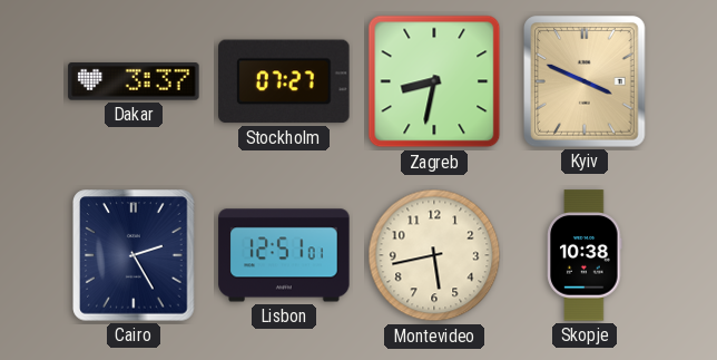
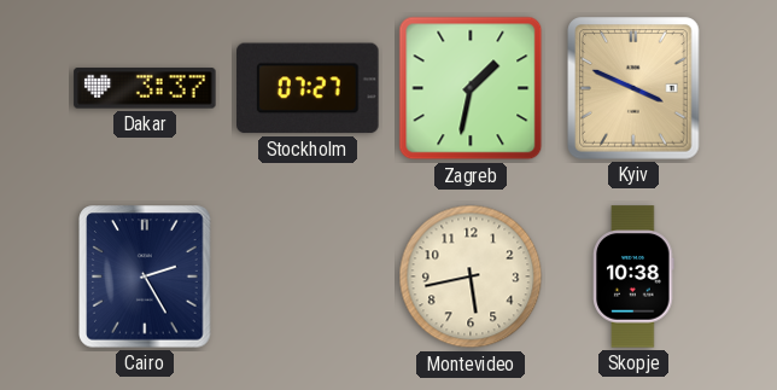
Zagreb: 8:32 -> 1:32 (471, 88)
Lisbon: 12:51 -> none (284, 255)
